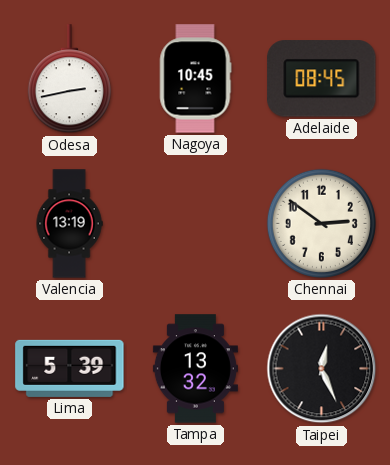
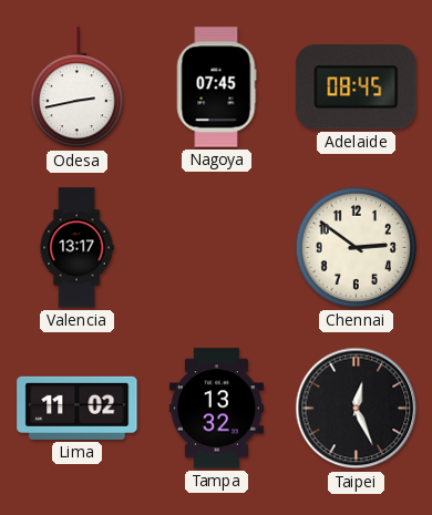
Nagoya: 10:45 -> 07:45 (216, 87)
Valencia: 13:19 -> 13:17 (76, 248)
Lima: 5:39 -> 11:02 (78, 408)
